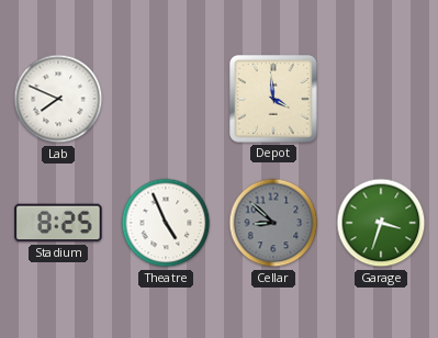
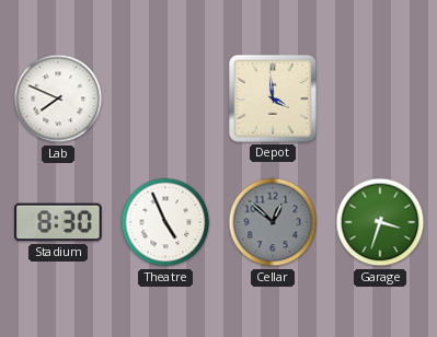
Stadium: 8:25 -> 8:30 (58, 222)
Cellar: 8:52 -> 12:52 (273, 222)
